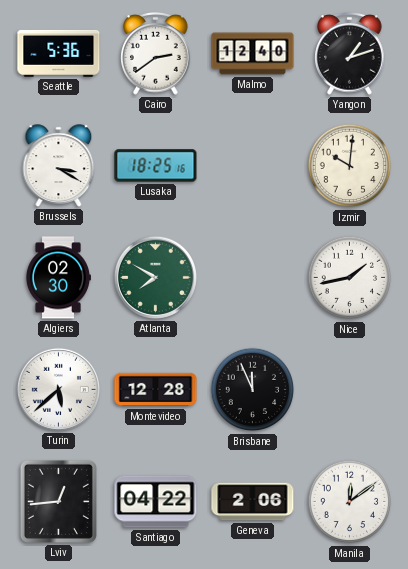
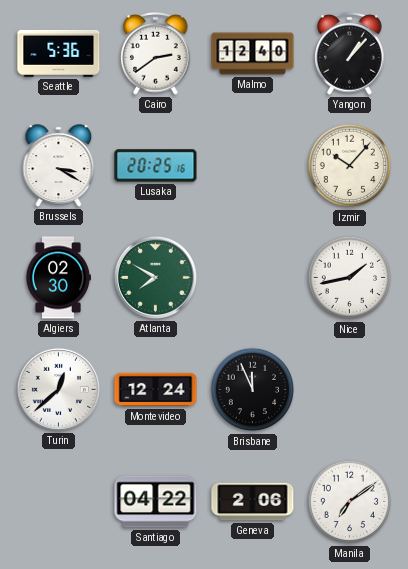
Yangon: 1:12 -> 1:07 (350, 54)
Lusaka: 18:25 -> 20:25 (156, 166)
Izmir: 10:01 -> 10:07 (350, 166)
Turin: 5:38 -> 12:38 (58, 389)
Montevideo: 12:28 -> 12:24 (156, 390)
Lviv: 12:44 -> none (58, 501)
Manila: 12:09 -> 7:09 (350, 502)
